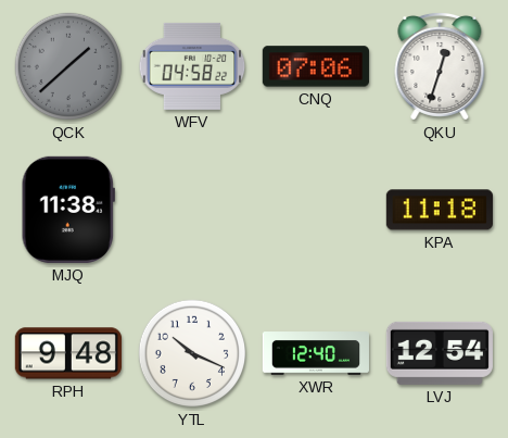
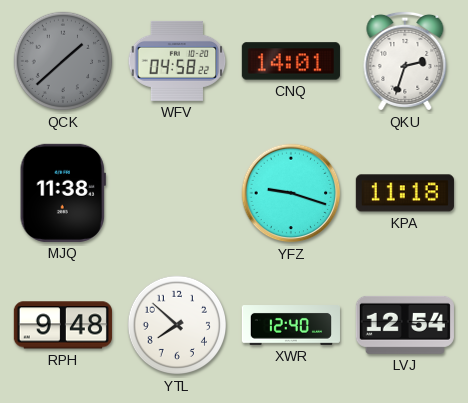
CNQ: 07:06 -> 14:01 (291, 61)
QKU: 12:33 -> 2:33 (405, 61)
YFZ: none -> 9:18 (291, 193)
YTL: 10:19 -> 7:52 (177, 325)
